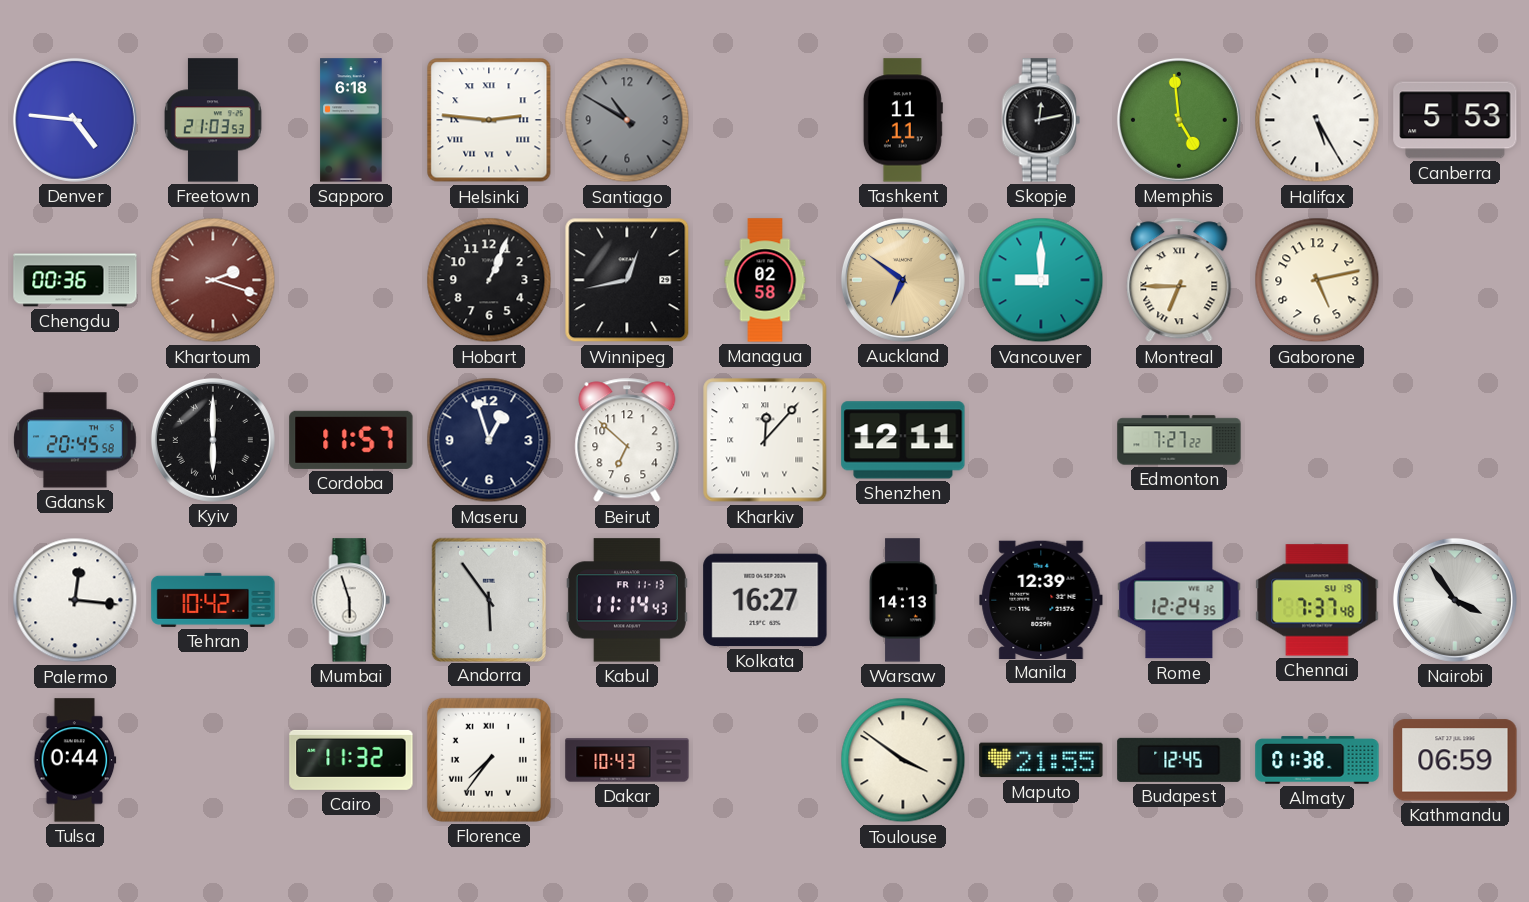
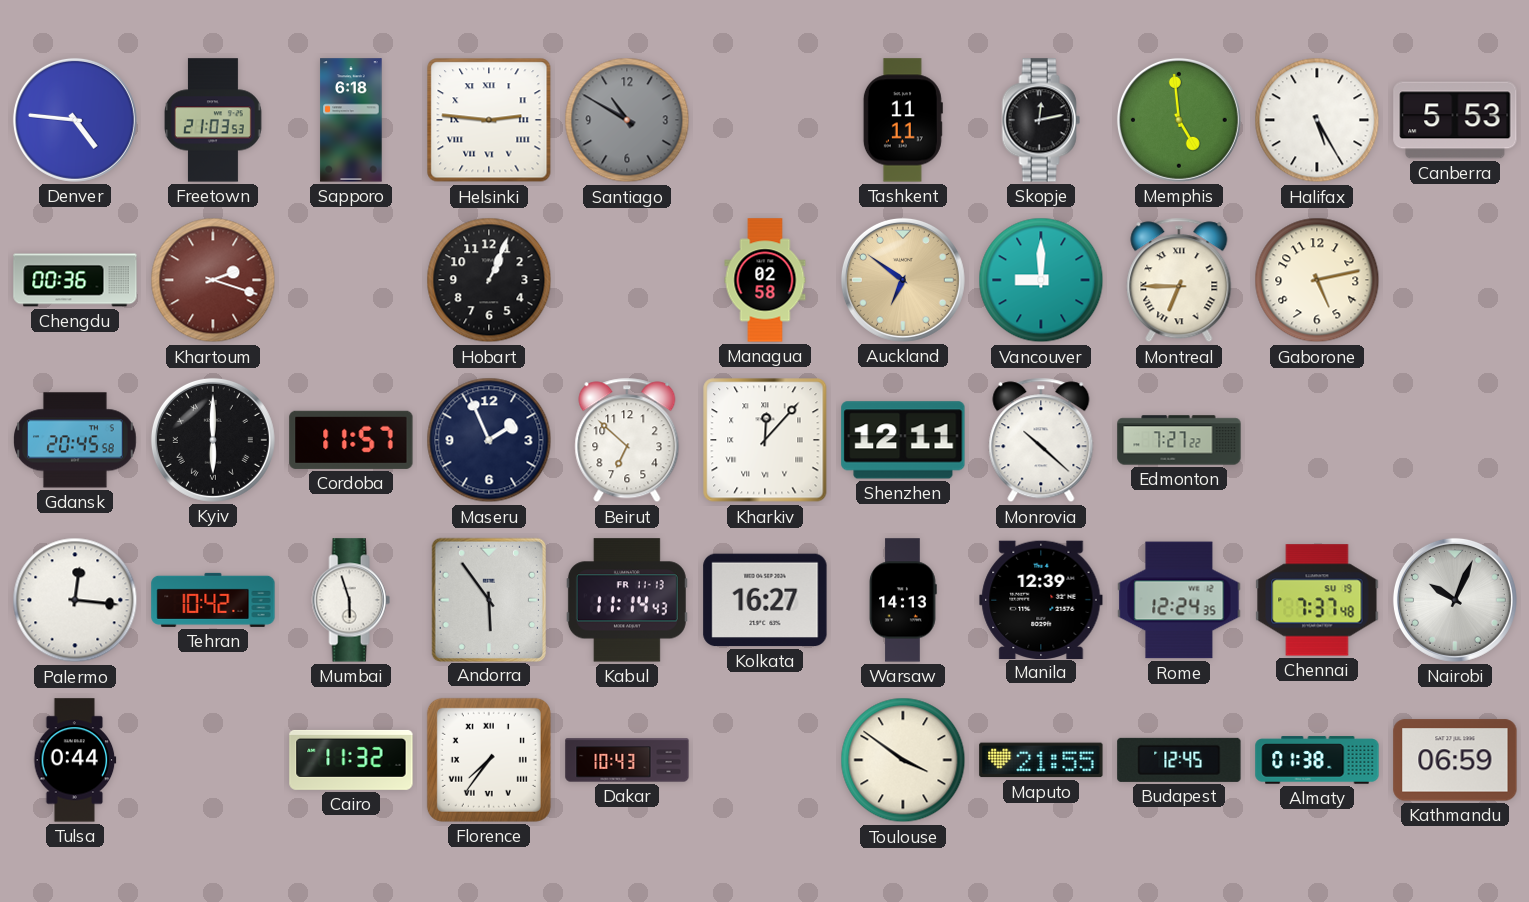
Winnipeg: 12:43 -> none (627, 280)
Maseru: 12:57 -> 1:56 (489, 440)
Monrovia: none -> 10:22 (1041, 440)
Nairobi: 3:54 -> 10:04 (1455, 600)
